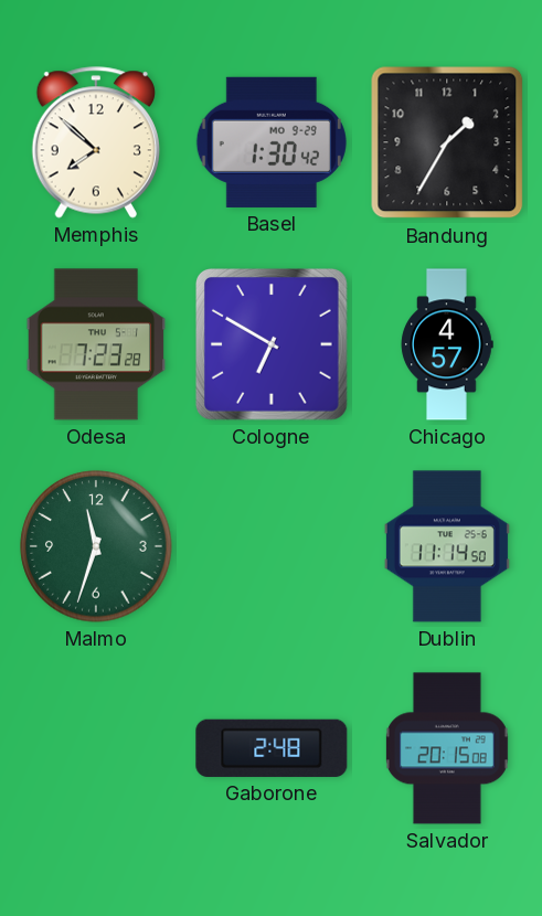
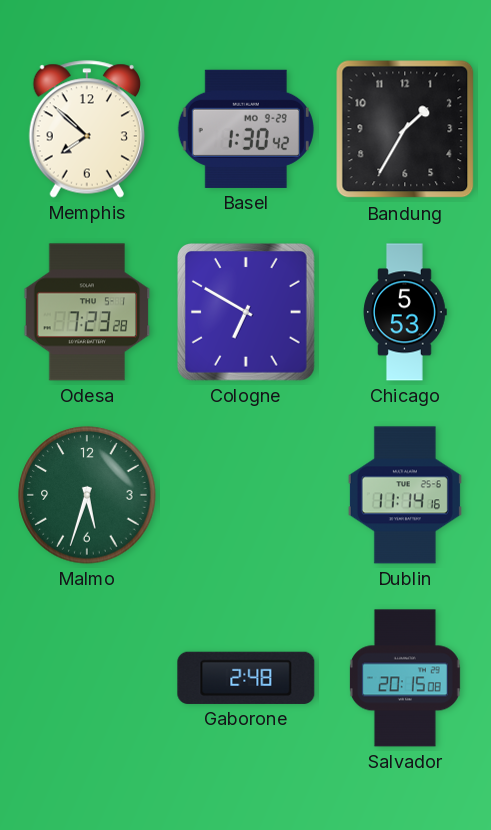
Chicago: 4:57 -> 5:53 (405, 312)
Malmo: 11:33 -> 5:33 (87, 495)
Dublin: 11:14:50 -> 11:14:16 (405, 495)
